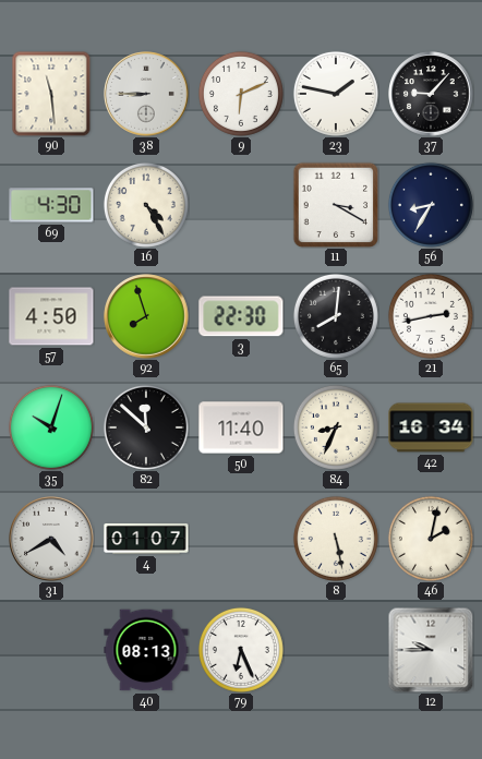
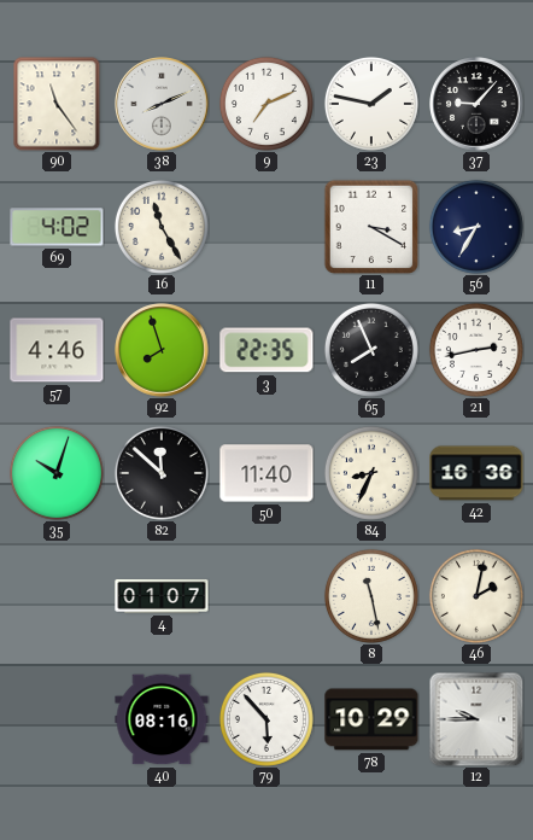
90: 11:29 -> 11:24 (57, 104)
38: 8:45 -> 8:11 (162, 104)
9: 6:11 -> 7:11 (266, 104)
69: 4:30 -> 4:02 (57, 227)
16: 4:25 -> 11:25 (162, 227)
57: 4:50 -> 4:46 (57, 350)
3: 22:30 -> 22:35 (266, 350)
65: 8:01 -> 7:56 (371, 350)
42: 16:34 -> 16:36 (476, 473)
31: 4:40 -> none (51, 539)
8: 5:28 -> 11:28 (371, 596)
40: 08:13 -> 08:16 (162, 719)
79: 6:26 -> 5:53 (266, 719)
78: none -> 10:29 (371, 719)
